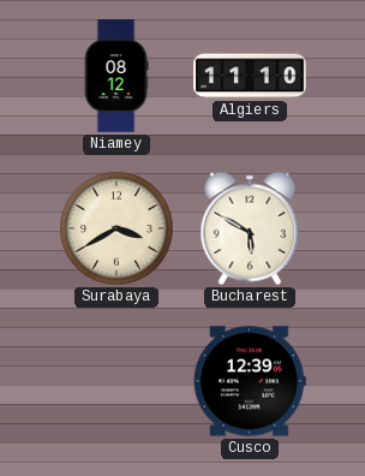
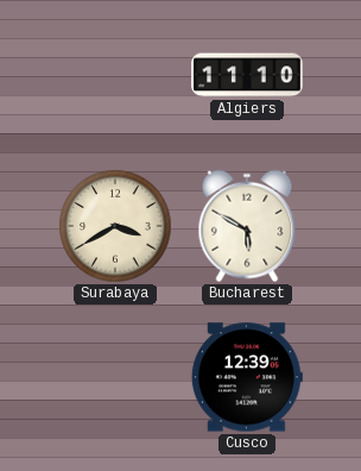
Niamey: 08:12 -> none (116, 76)
